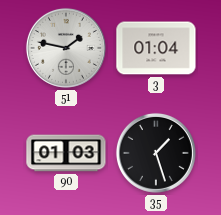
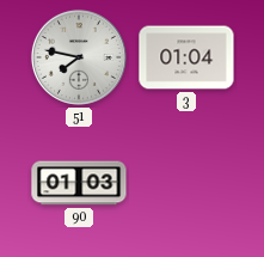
51: 1:47 -> 7:47 (79, 57)
35: 1:27 -> none (156, 153)
